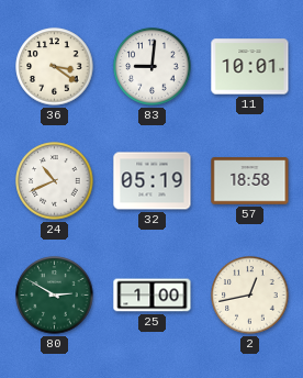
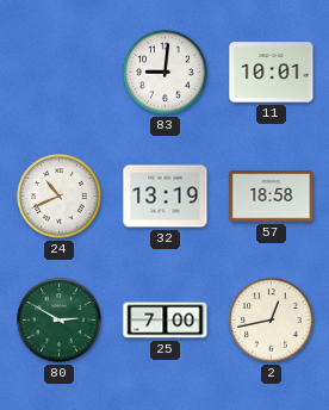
36: 3:21 -> none (55, 67)
32: 05:19 -> 13:19 (166, 197)
25: 1:00 -> 7:00 (166, 321)
